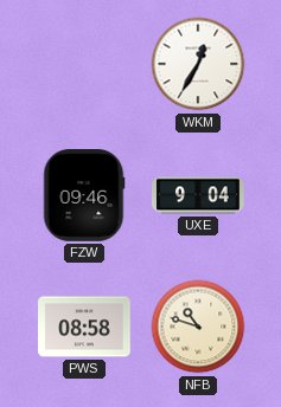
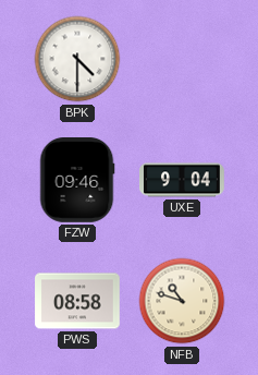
BPK: none -> 4:30 (77, 59)
WKM: 12:35 -> none (198, 64)
